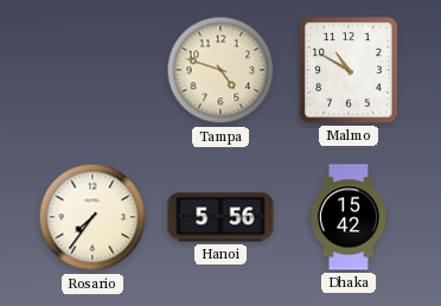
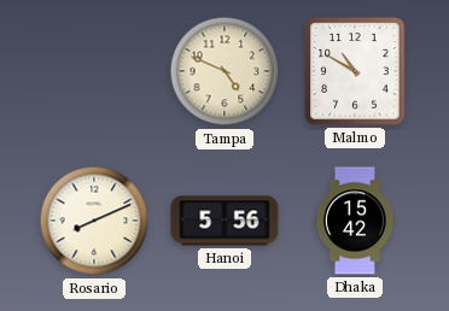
Tampa: 4:48 -> 4:49 (224, 71)
Rosario: 7:36 -> 8:11 (94, 221)
